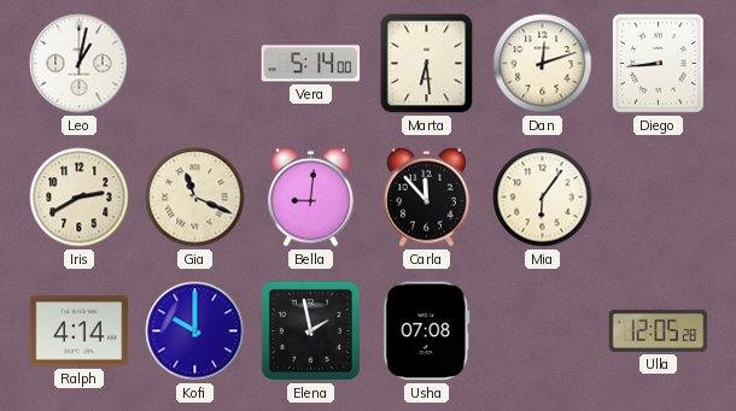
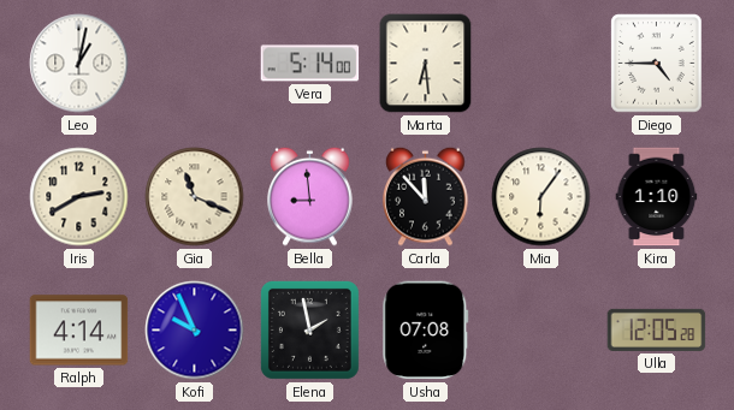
Dan: 12:12 -> none (543, 64)
Diego: 8:44 -> 4:45 (657, 64)
Bella: 9:01 -> 8:59 (310, 196)
Kira: none -> 1:10 (657, 197)
Kofi: 10:00 -> 9:56 (195, 331)
